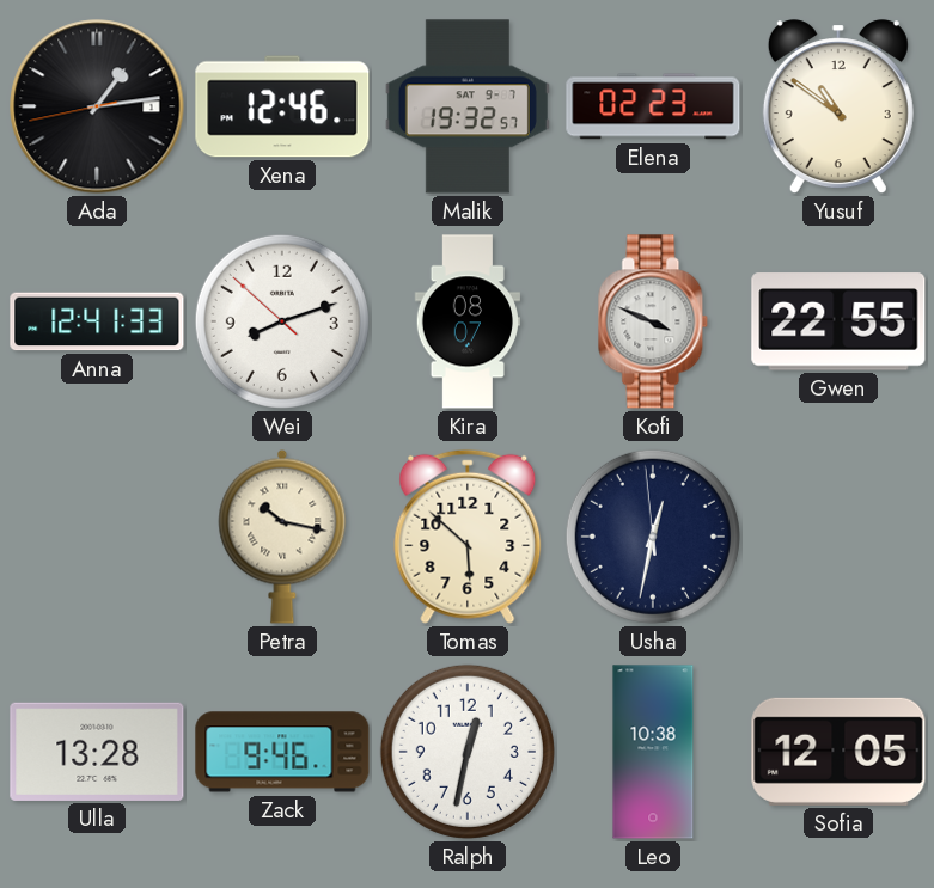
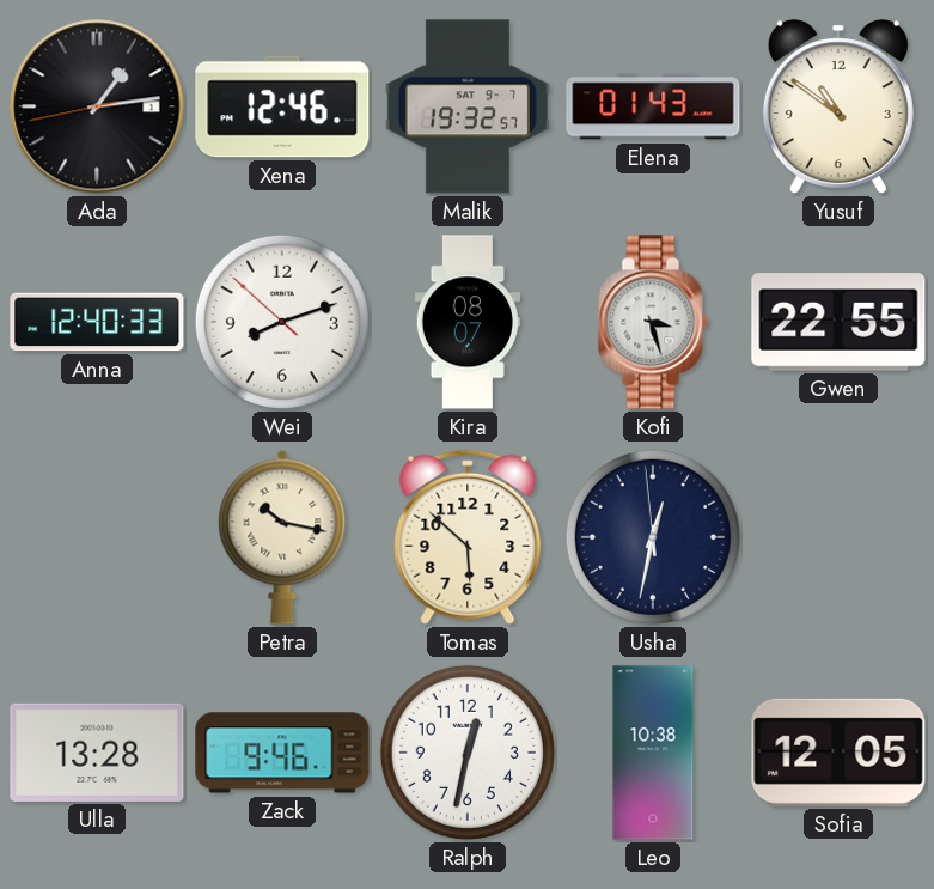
Elena: 02:23 -> 01:43 (653, 106)
Anna: 12:41 -> 12:40 (97, 322)
Kofi: 3:49 -> 3:27 (653, 322)
